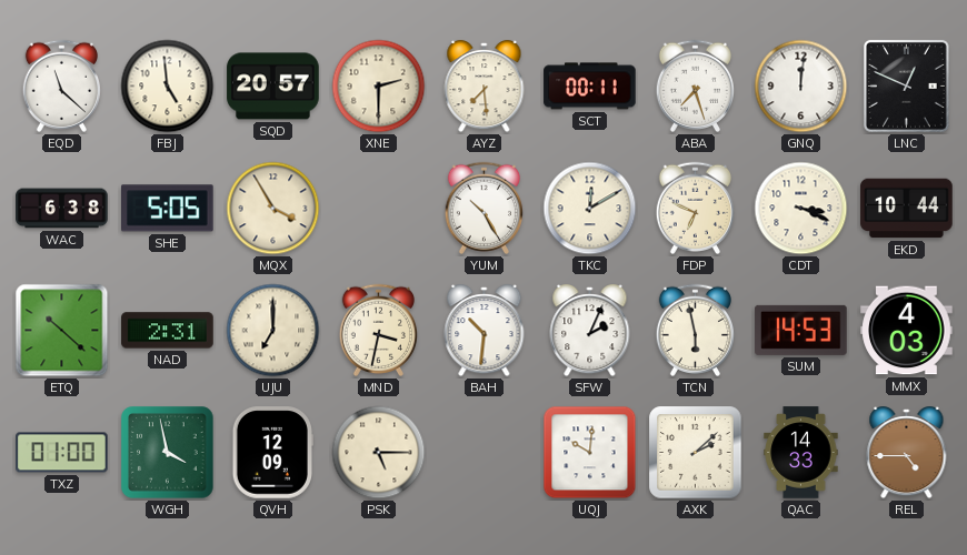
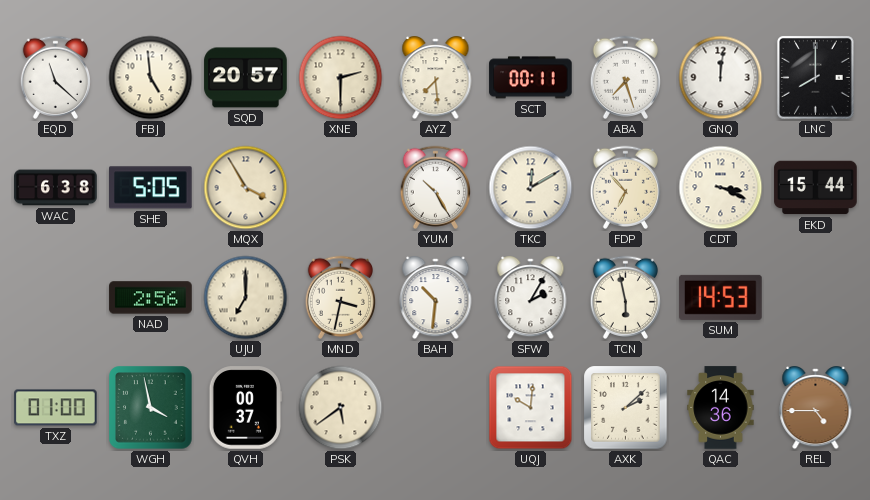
LNC: 12:49 -> 8:00 (815, 78)
FDP: 6:49 -> 6:53 (625, 187)
EKD: 10:44 -> 15:44 (816, 188)
ETQ: 10:22 -> none (62, 331)
NAD: 2:31 -> 2:56 (151, 298)
SFW: 2:04 -> 2:05 (531, 298)
MMX: 4:03 -> none (907, 331)
QVH: 12:09 -> 00:37 (245, 408)
PSK: 5:15 -> 5:39 (341, 408)
QAC: 14:33 -> 14:36 (721, 408)
